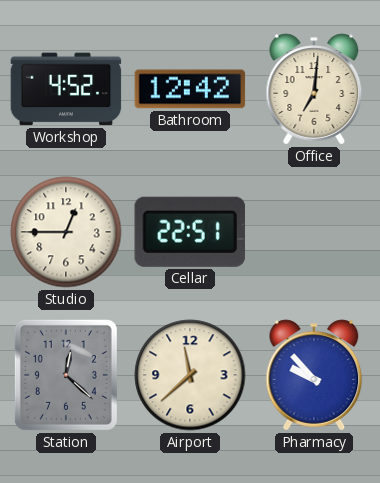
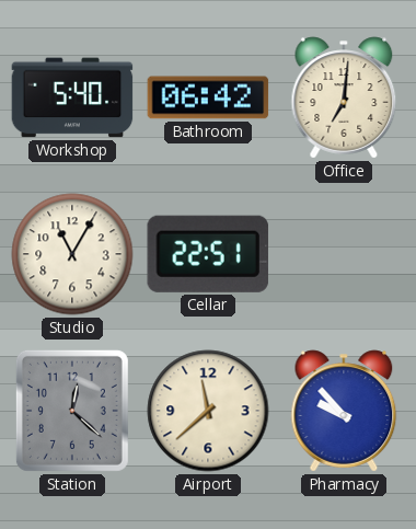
Workshop: 4:52 -> 5:40 (72, 97)
Bathroom: 12:42 -> 06:42 (208, 97)
Studio: 12:45 -> 11:05 (72, 254)
